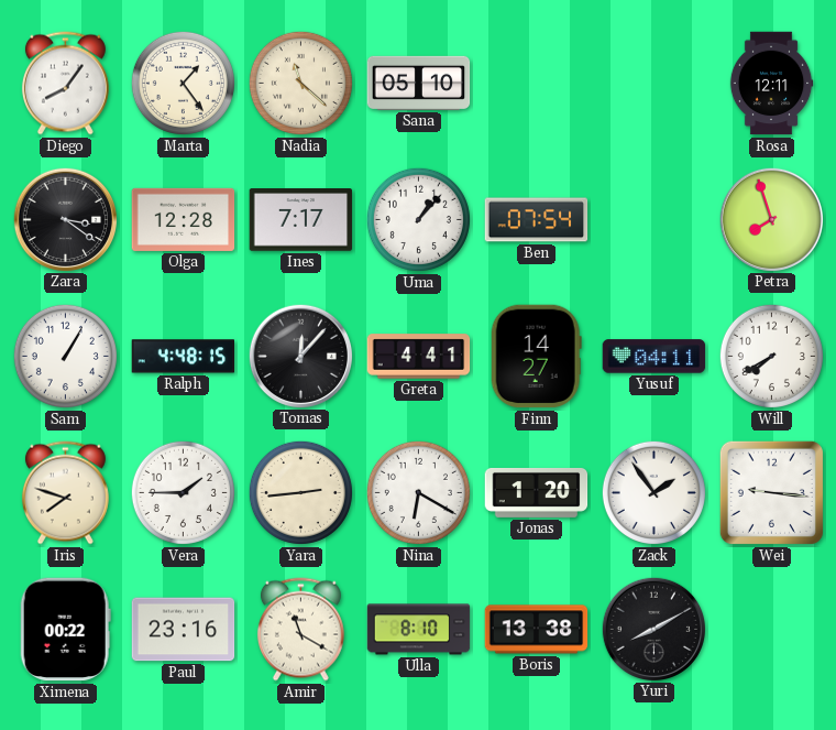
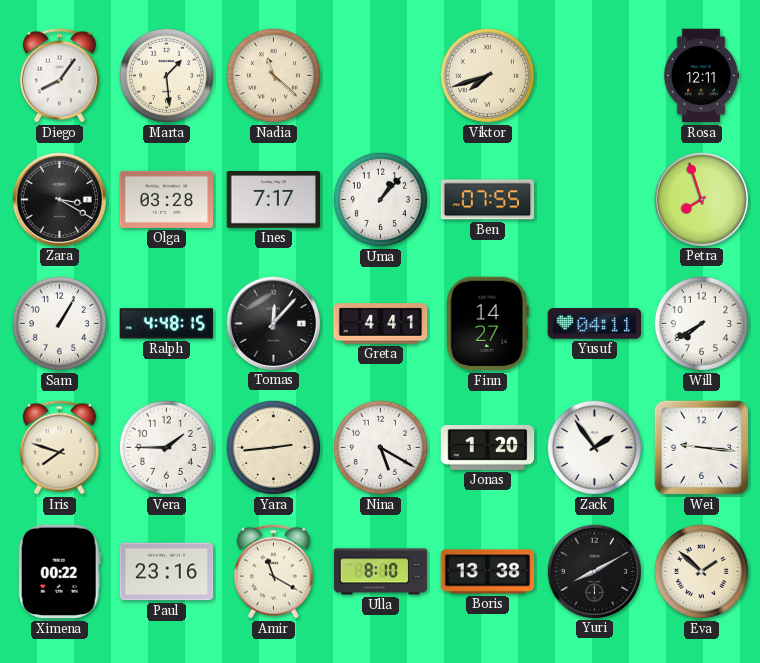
Marta: 1:24 -> 1:29 (166, 75)
Sana: 05:10 -> none (419, 83)
Viktor: none -> 7:42 (487, 75)
Zara: 3:21 -> 3:20 (59, 199)
Olga: 12:28 -> 03:28 (167, 199)
Ben: 07:54 -> 07:55 (488, 200)
Nina: 6:20 -> 5:20 (380, 447)
Eva: none -> 1:52 (701, 571)
